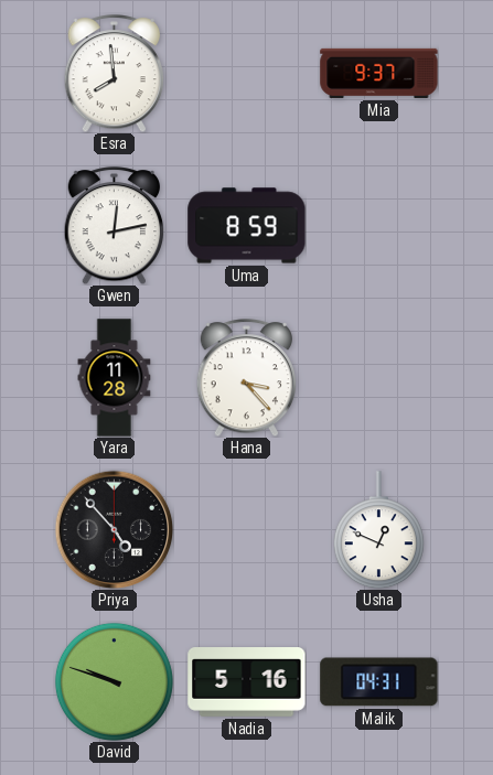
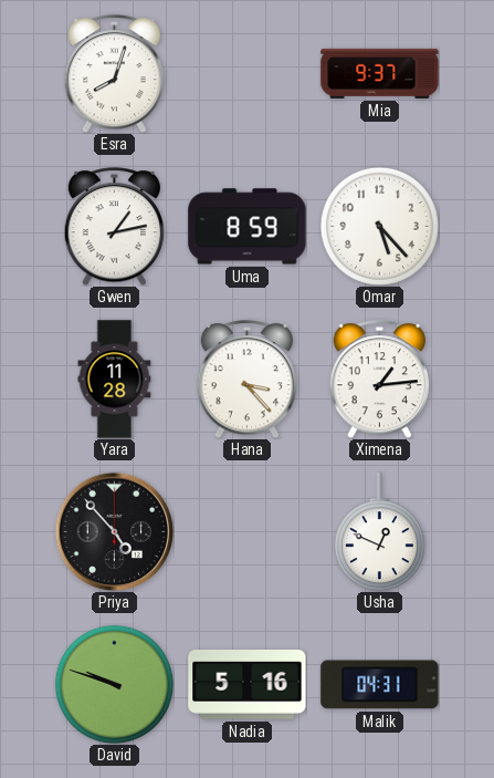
Esra: 7:59 -> 8:03 (115, 74)
Gwen: 12:13 -> 1:13 (115, 227)
Omar: none -> 5:23 (379, 226)
Ximena: none -> 1:14 (380, 380)
